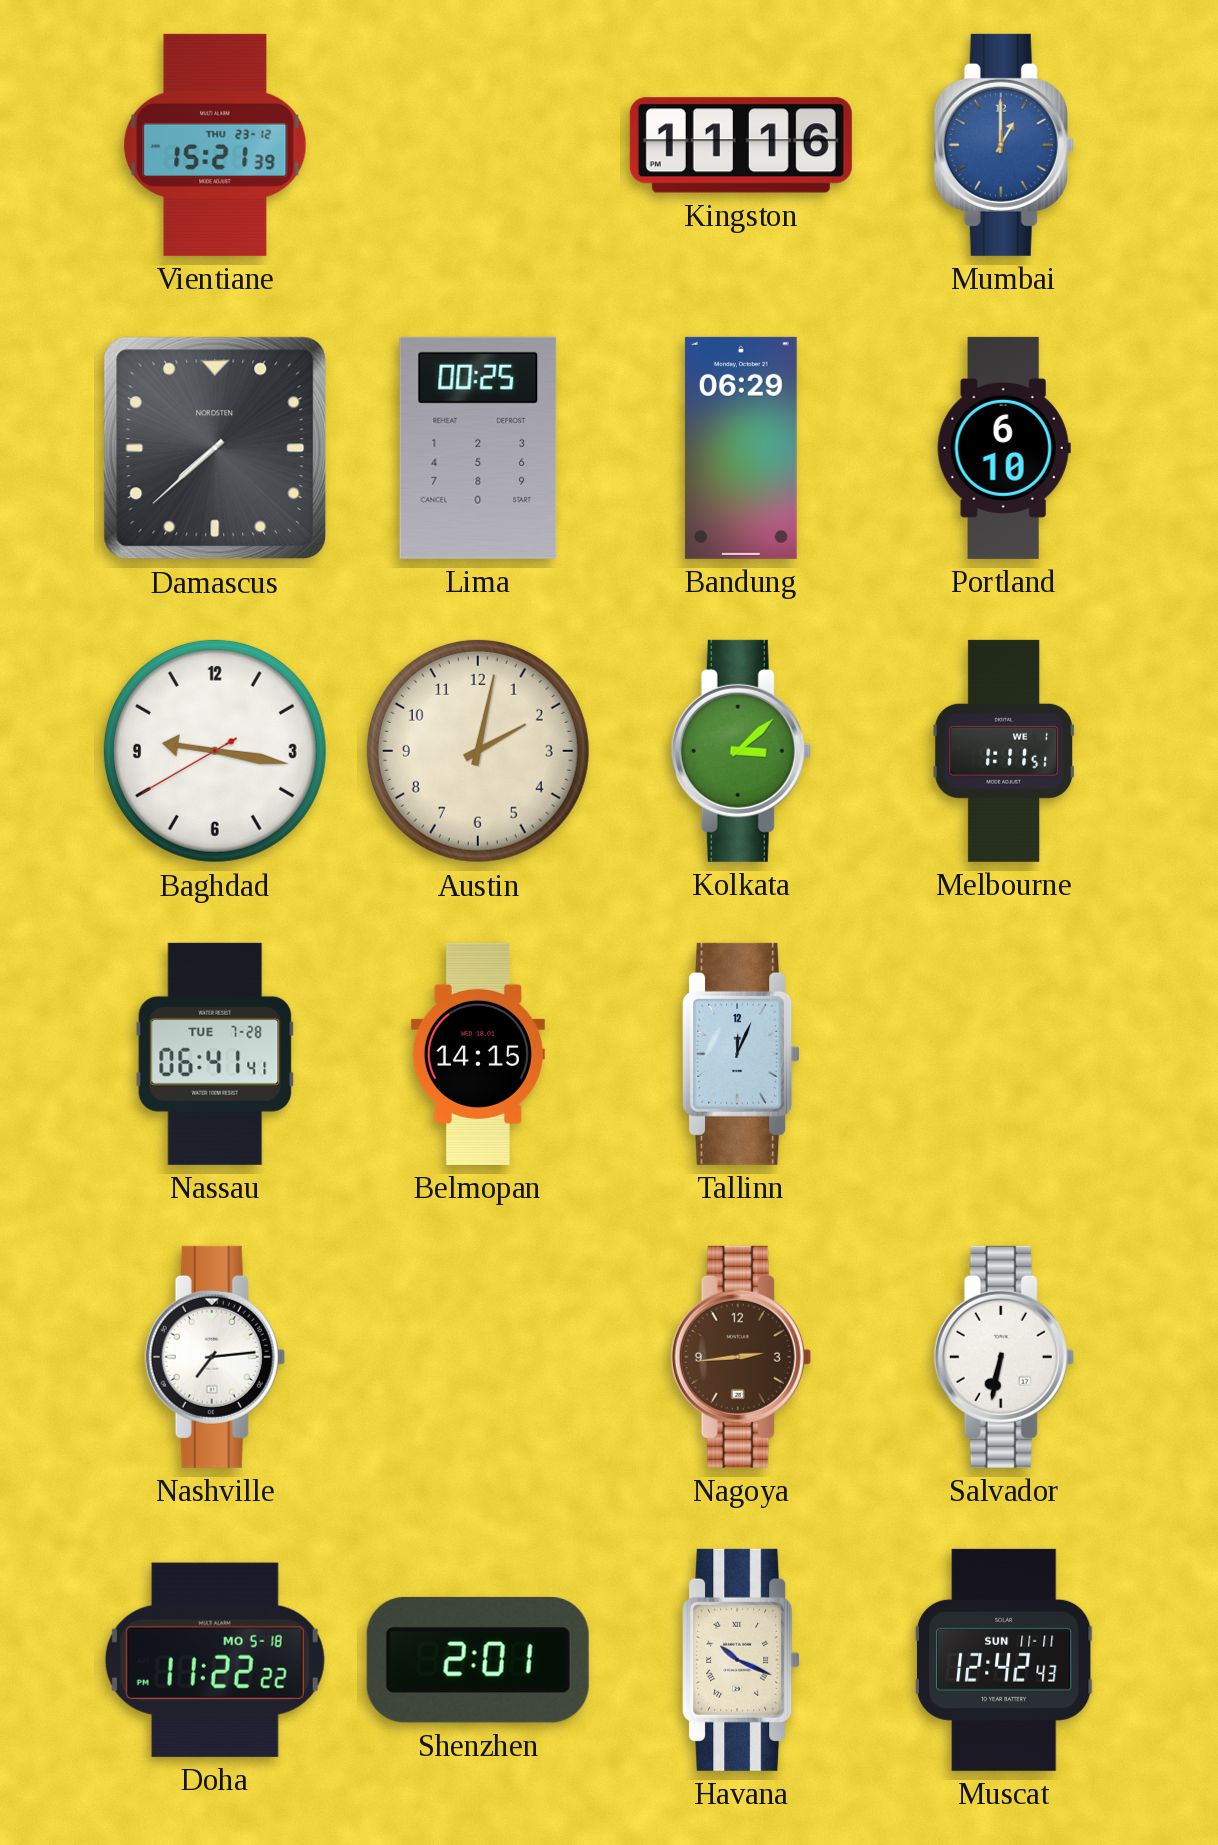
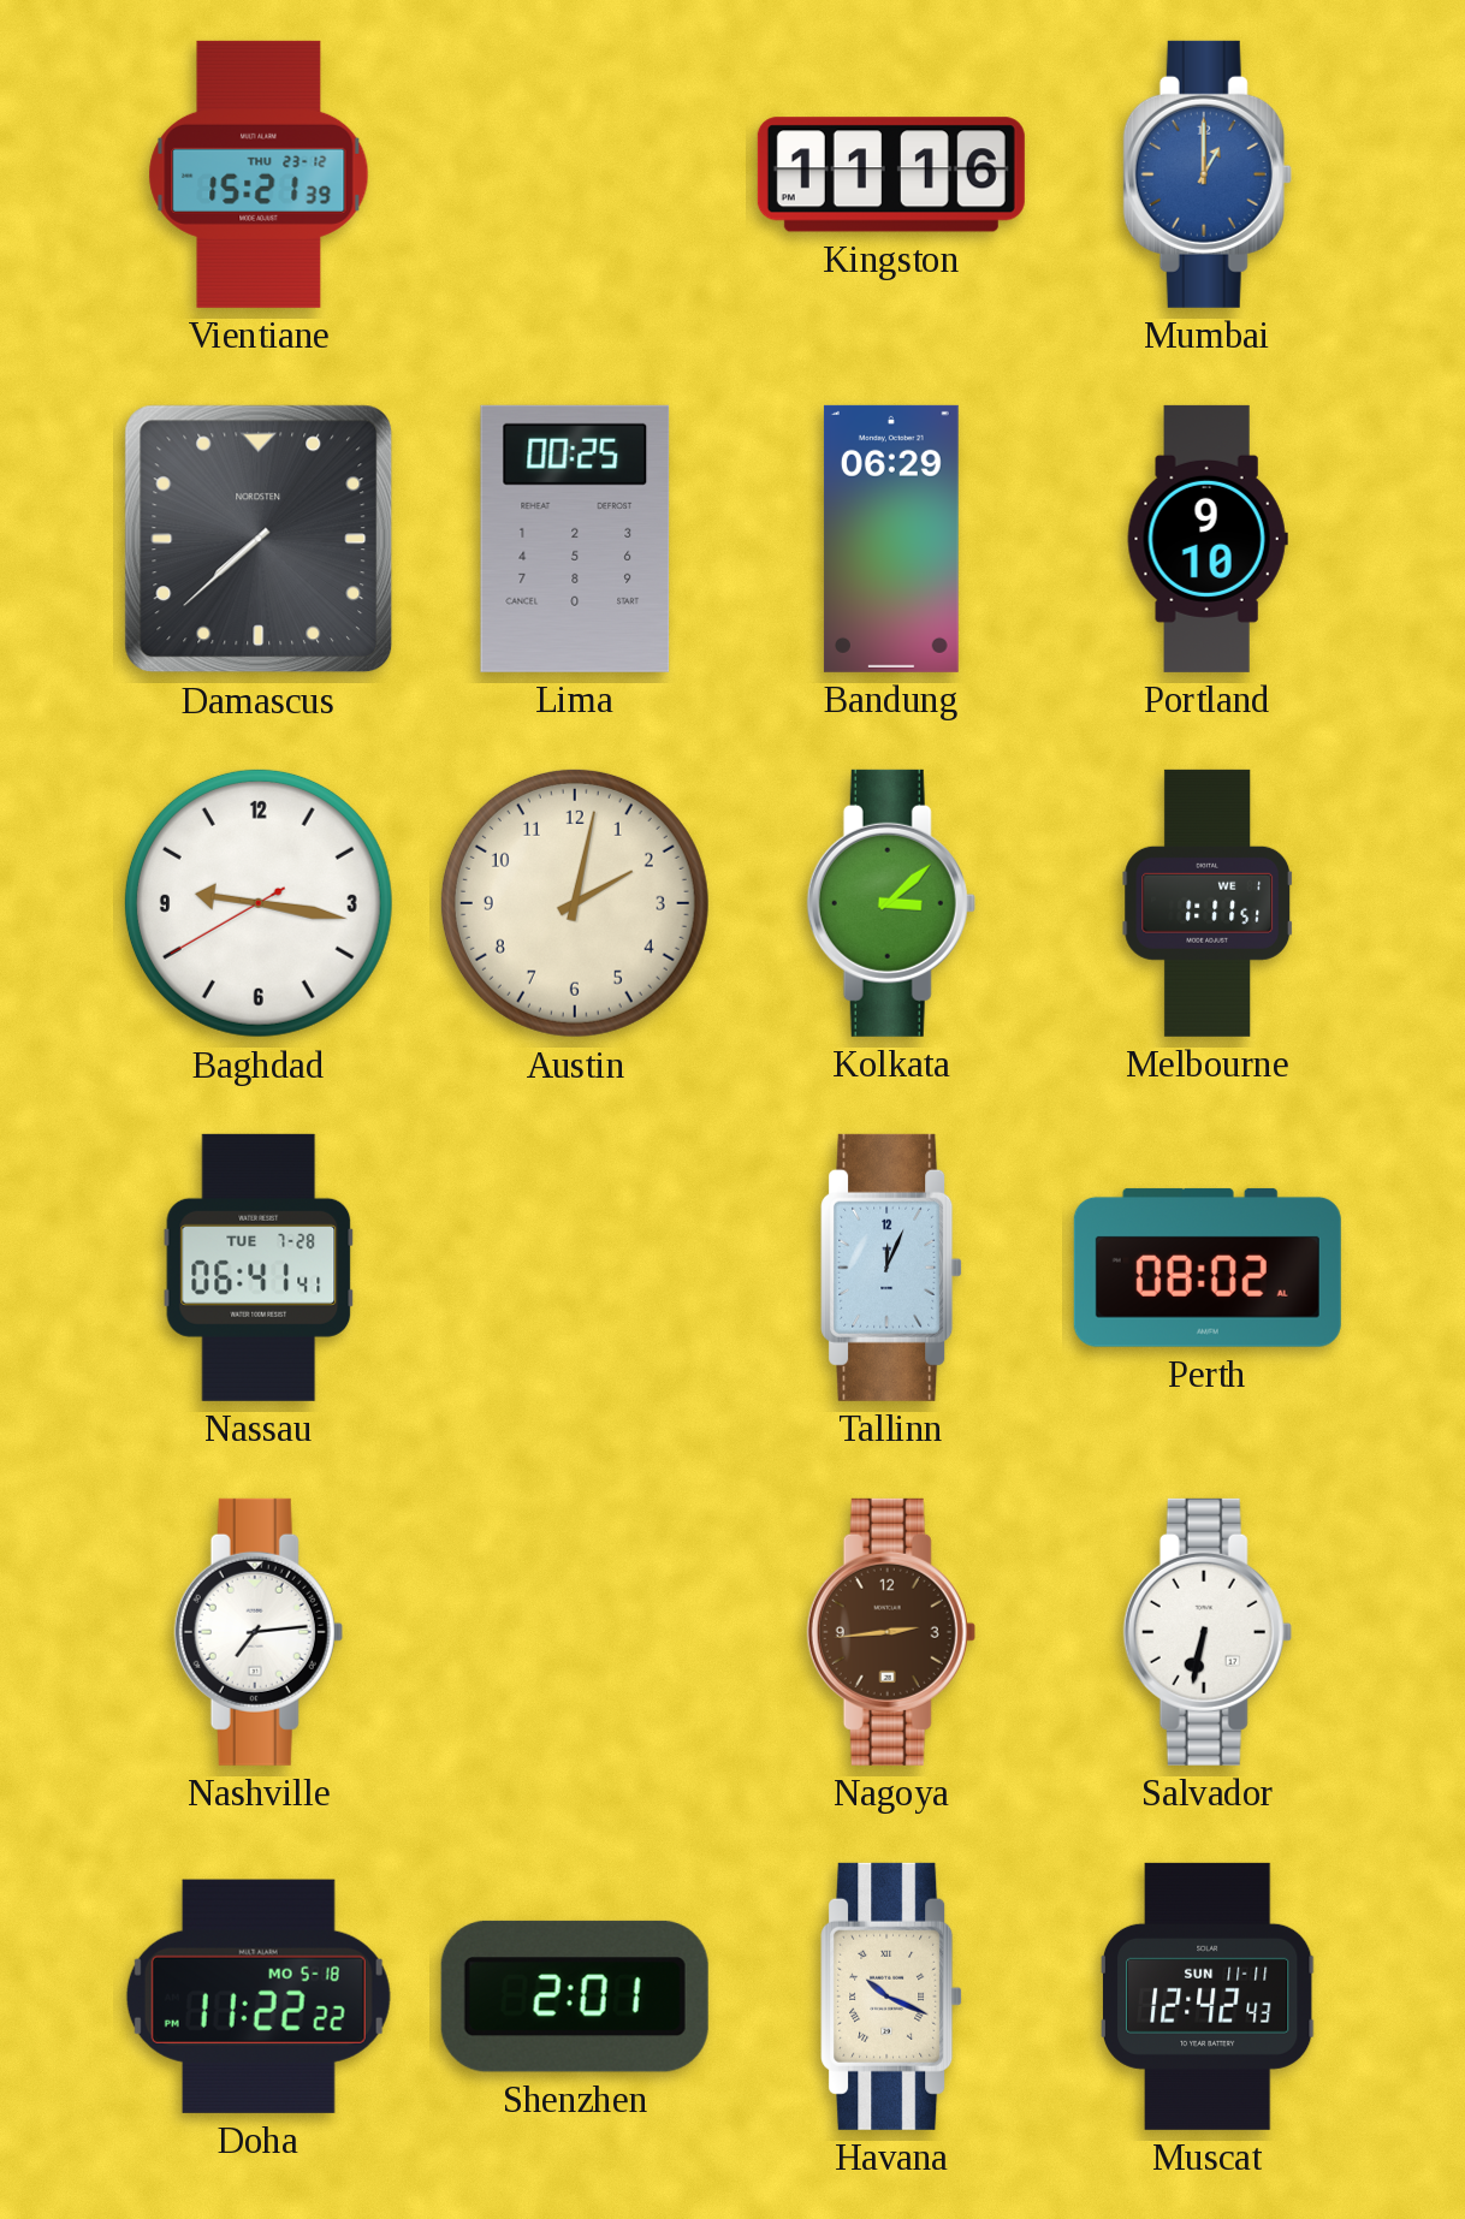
Portland: 6:10 -> 9:10 (1208, 539)
Belmopan: 14:15 -> none (478, 1054)
Perth: none -> 08:02 (1208, 1268)
